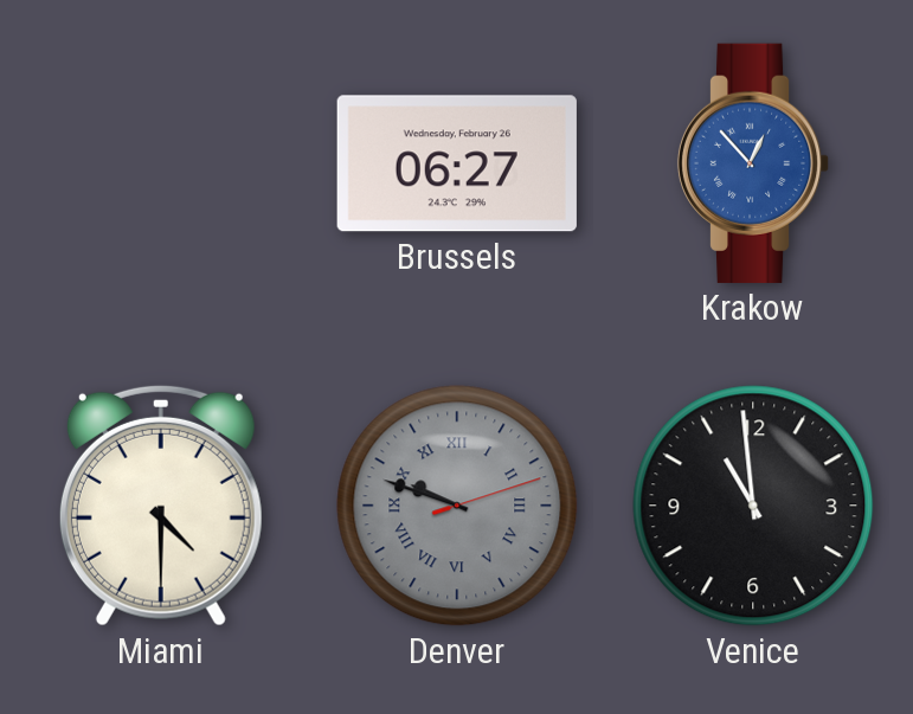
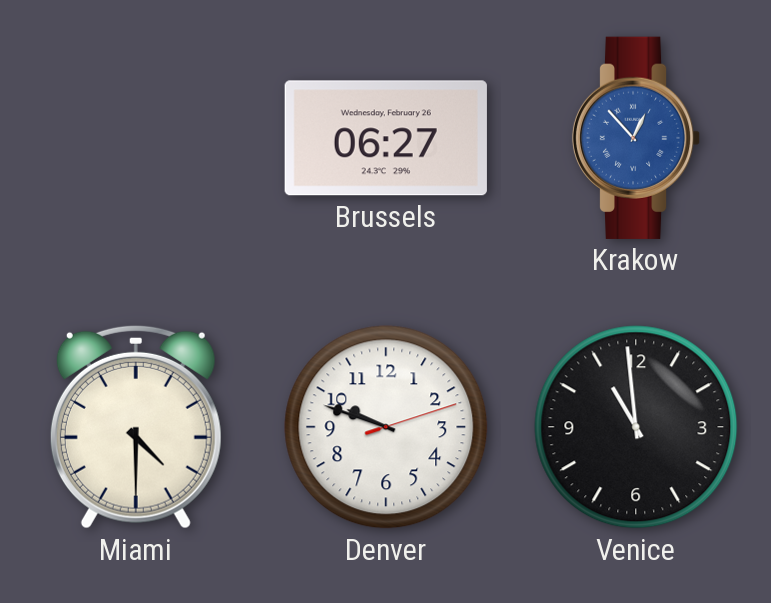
Denver dial: grey -> white (386, 427)
Denver numerals: Roman -> Arabic (386, 427)
